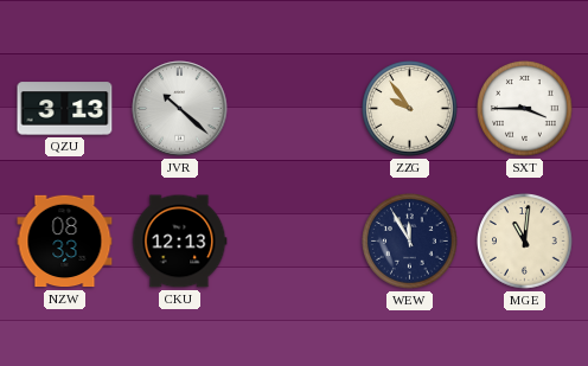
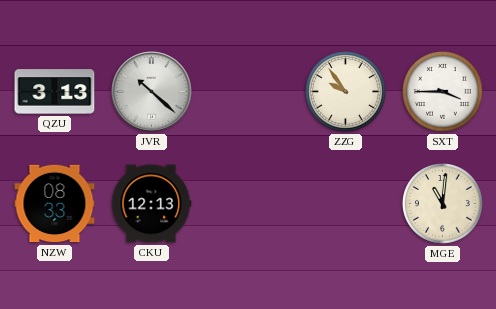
WEW: 11:55 -> none (410, 242)
